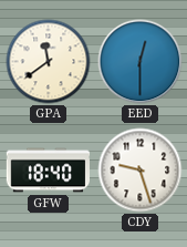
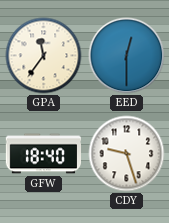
GPA: 11:39 -> 11:36 (44, 56)
